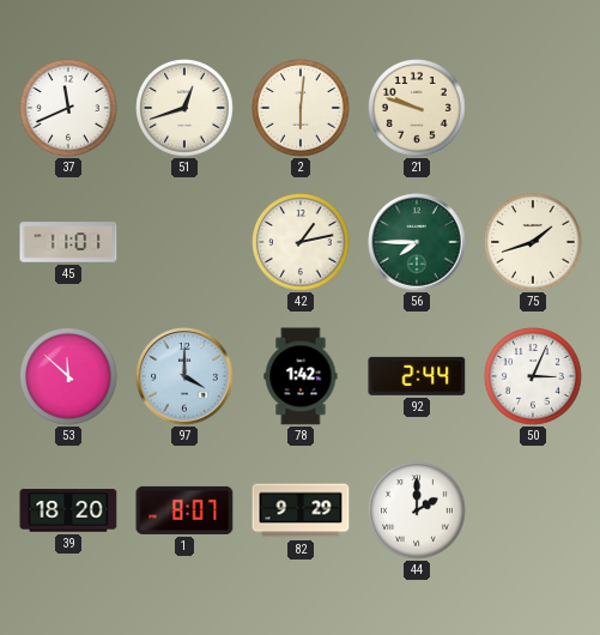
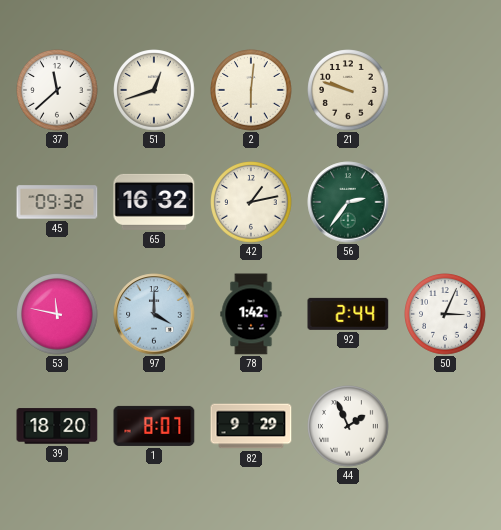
37: 11:41 -> 11:38 (57, 90)
45: 11:01 -> 09:32 (57, 202)
65: none -> 16:32 (154, 202)
56: 7:45 -> 2:36 (348, 202)
75: 1:42 -> none (533, 242)
53: 11:52 -> 11:47 (57, 314)
44: 2:00 -> 1:56 (348, 426)
